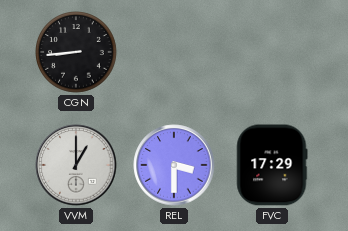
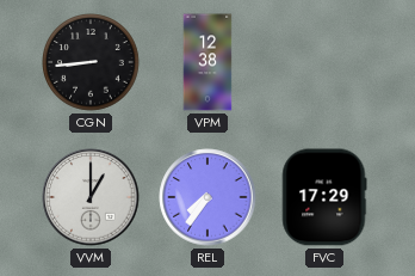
VPM: none -> 12:38 (207, 62)
REL: 3:30 -> 7:36 (207, 197)
